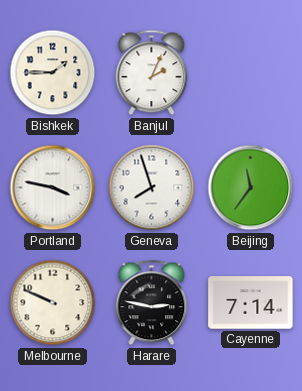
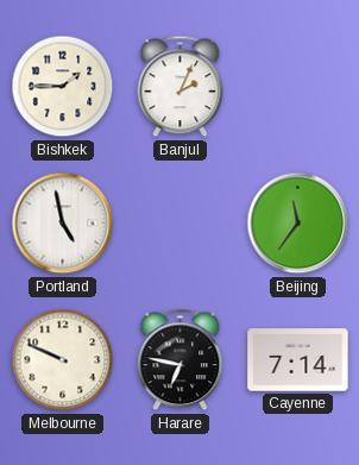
Portland: 3:47 -> 4:58 (63, 224)
Geneva: 7:57 -> none (152, 188)
Harare: 2:47 -> 6:47 (181, 360)
